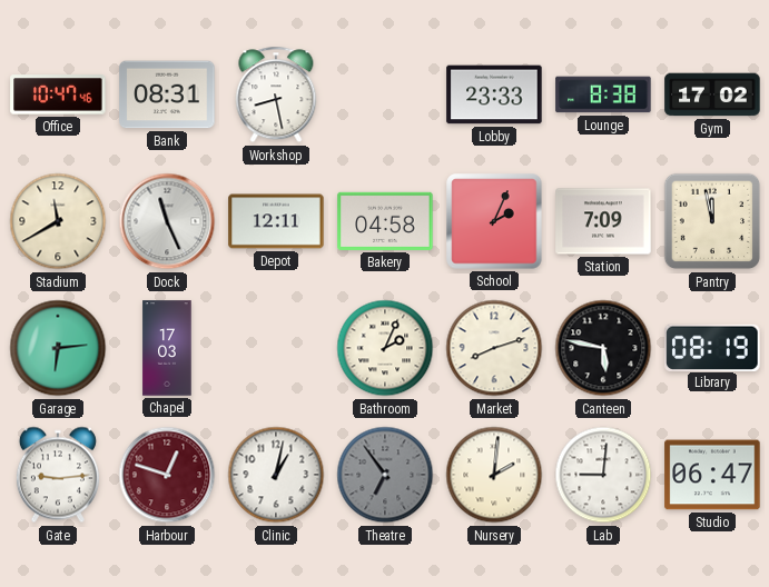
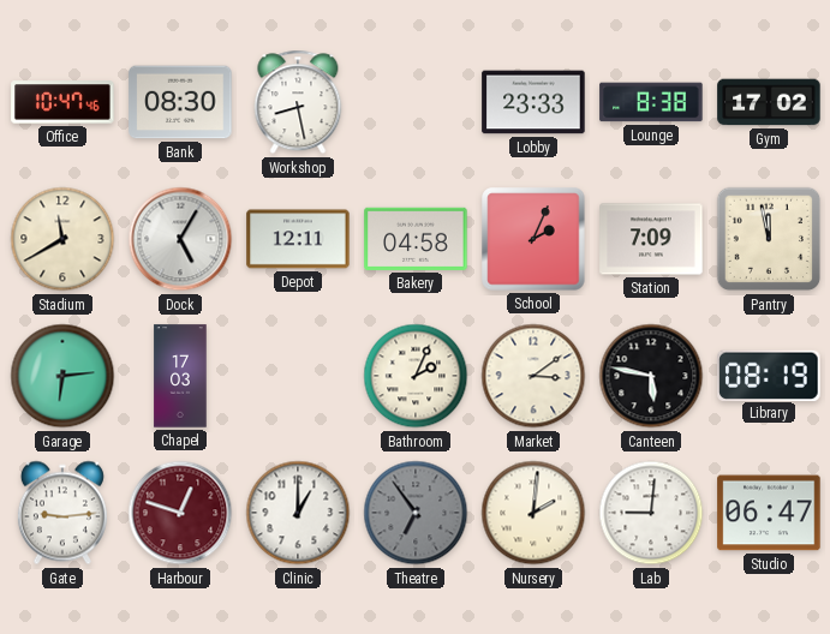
Bank: 08:31 -> 08:30 (180, 102)
Dock: 11:26 -> 5:05 (180, 239)
Market: 8:12 -> 3:09 (533, 376)
Clinic: 1:02 -> 1:00 (298, 513)
